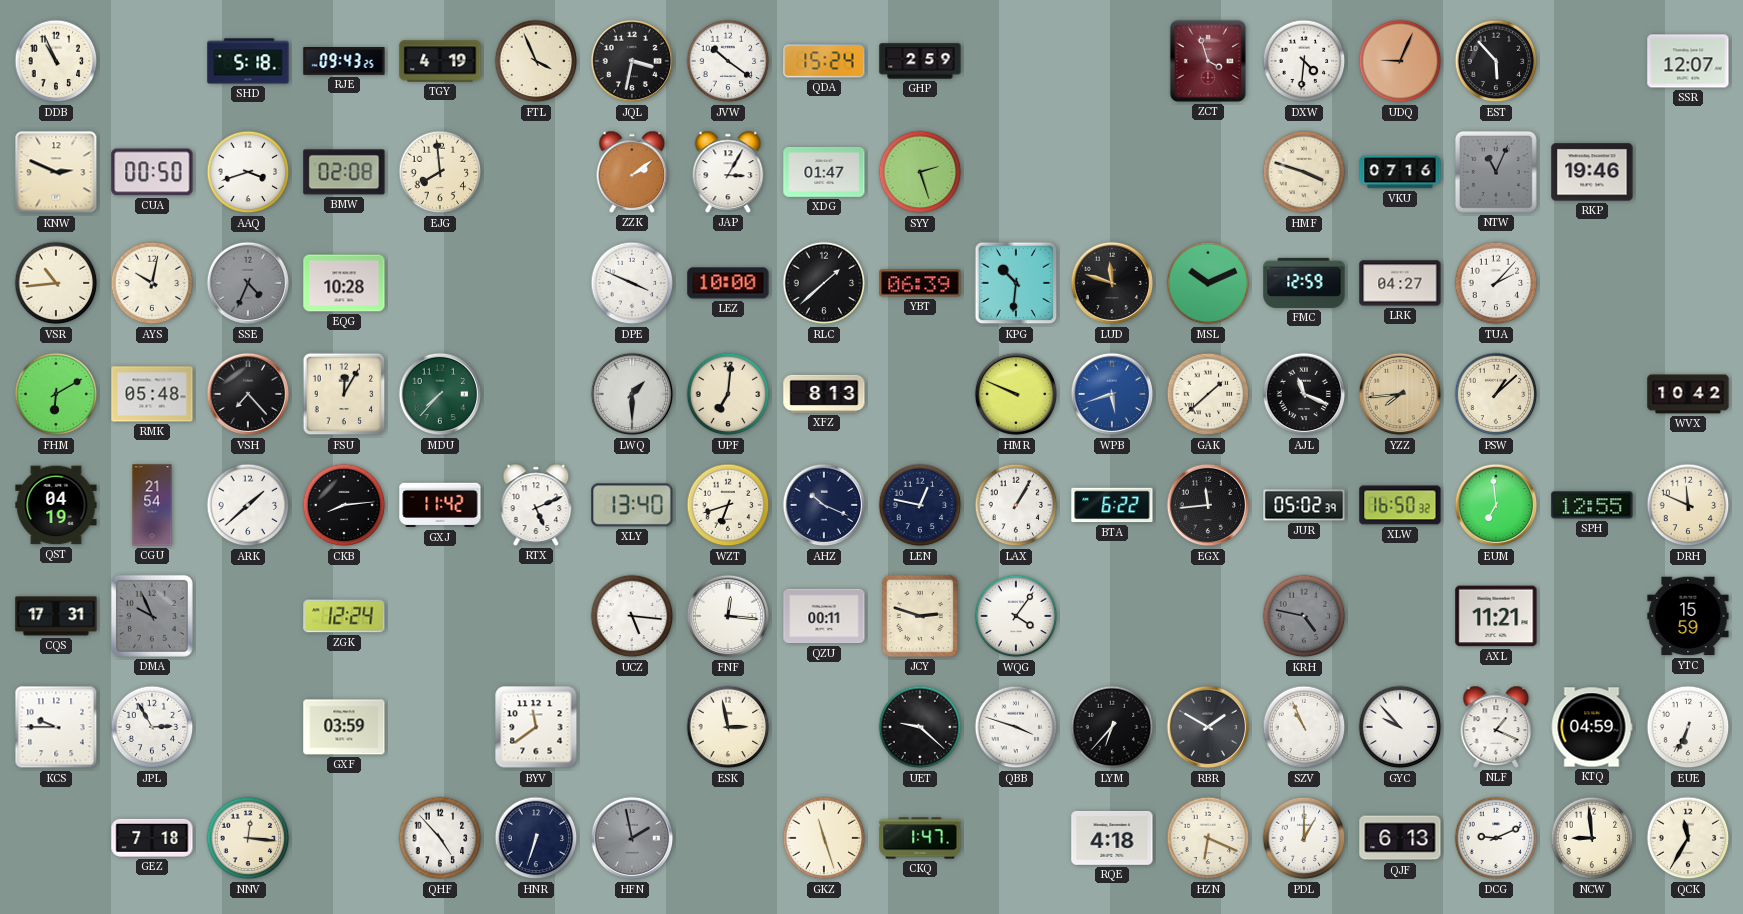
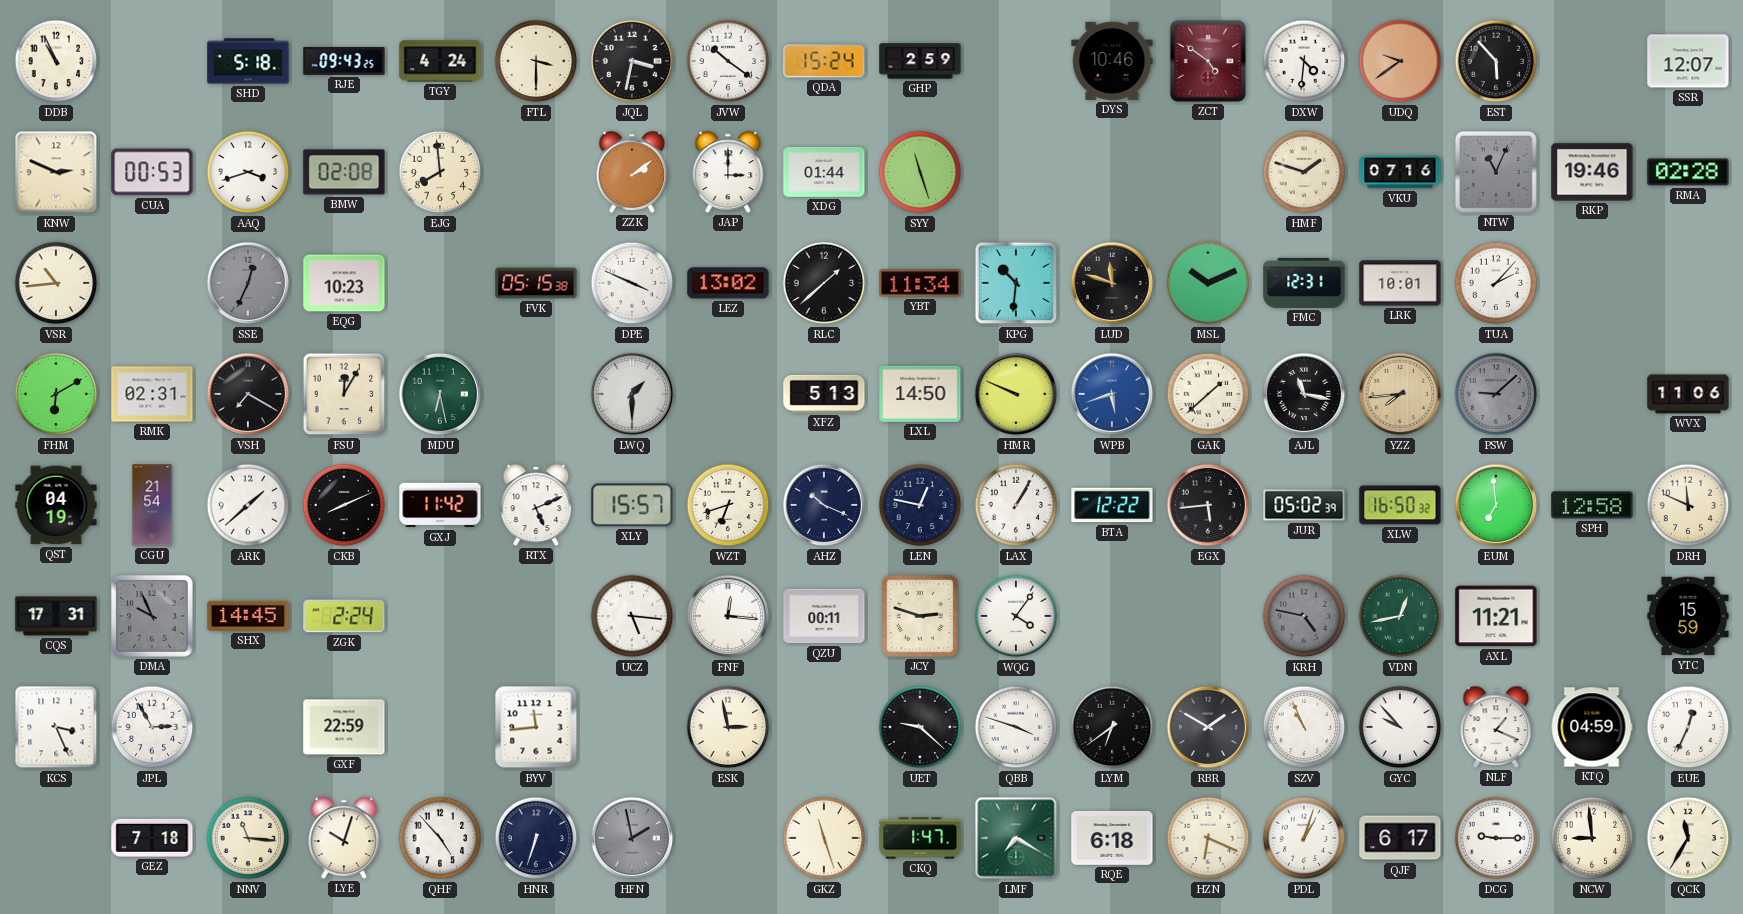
TGY: 4:19 -> 4:24 (440, 61)
FTL: 3:56 -> 3:30 (536, 61)
DYS: none -> 10:46 (1112, 61)
ZCT: 3:57 -> 4:51 (1208, 61)
UDQ: 9:04 -> 9:39 (1400, 61)
CUA: 00:50 -> 00:53 (152, 172)
JAP: 3:05 -> 3:00 (728, 172)
XDG: 01:47 -> 01:44 (824, 172)
SYY: 2:27 -> 11:27 (920, 172)
HMF: 3:48 -> 1:48 (1304, 172)
RMA: none -> 02:28 (1688, 172)
AYS: 10:02 -> none (152, 283)
SSE: 4:34 -> 12:34 (248, 283)
EQG: 10:28 -> 10:23 (344, 283)
FVK: none -> 05:15 (536, 283)
LEZ: 10:00 -> 13:02 (728, 283)
YBT: 06:39 -> 11:34 (920, 283)
FMC: 12:59 -> 12:31 (1304, 283)
LRK: 04:27 -> 10:01 (1400, 283)
RMK: 05:48 -> 02:31 (152, 394)
VSH: 7:23 -> 7:20 (248, 394)
MDU: 7:37 -> 6:28 (440, 394)
UPF: 7:01 -> none (728, 394)
XFZ: 8:13 -> 5:13 (824, 394)
LXL: none -> 14:50 (920, 394)
AJL: 11:19 -> 11:17 (1304, 394)
PSW: 1:08 -> 9:08 (1496, 394)
PSW dial: cream -> grey (1496, 394)
WVX: 10:42 -> 11:06 (1688, 394)
CKB: 8:14 -> 8:11 (344, 505)
XLY: 13:40 -> 15:57 (632, 505)
BTA: 6:22 -> 12:22 (1112, 505)
EGX: 11:44 -> 5:44 (1208, 505)
SPH: 12:55 -> 12:58 (1592, 505)
SHX: none -> 14:45 (248, 616)
ZGK: 12:24 -> 2:24 (344, 616)
VDN: none -> 12:43 (1400, 616)
KCS: 9:45 -> 3:26 (56, 727)
GXF: 03:59 -> 22:59 (344, 727)
BYV: 11:39 -> 11:44 (536, 727)
LYM: 6:37 -> 6:39 (1112, 727)
EUE: 6:34 -> 12:34 (1688, 727)
NNV: 12:16 -> 11:16 (248, 838)
LYE: none -> 10:03 (344, 838)
LMF: none -> 7:20 (1016, 838)
RQE: 4:18 -> 6:18 (1112, 838)
PDL: 1:00 -> 1:03 (1304, 838)
QJF: 6:13 -> 6:17 (1400, 838)
DCG: 9:11 -> 9:15 (1496, 838)
